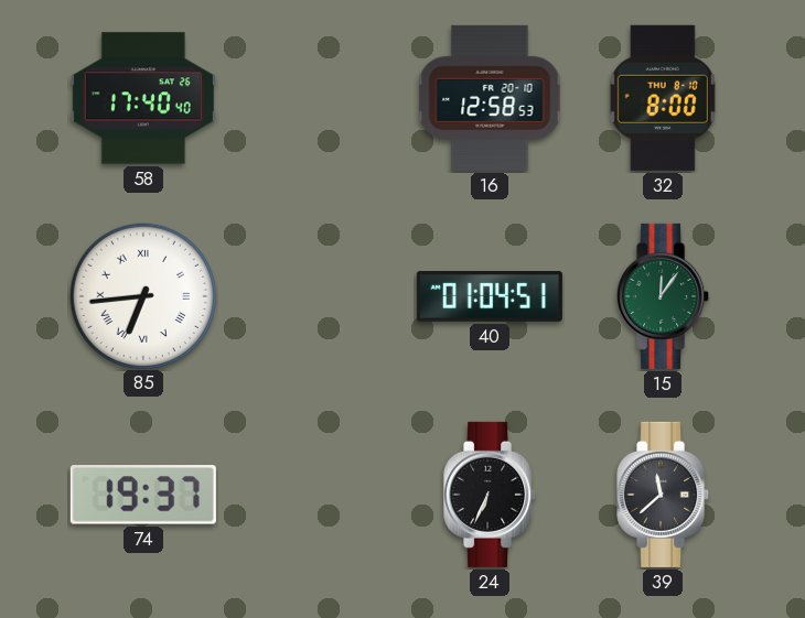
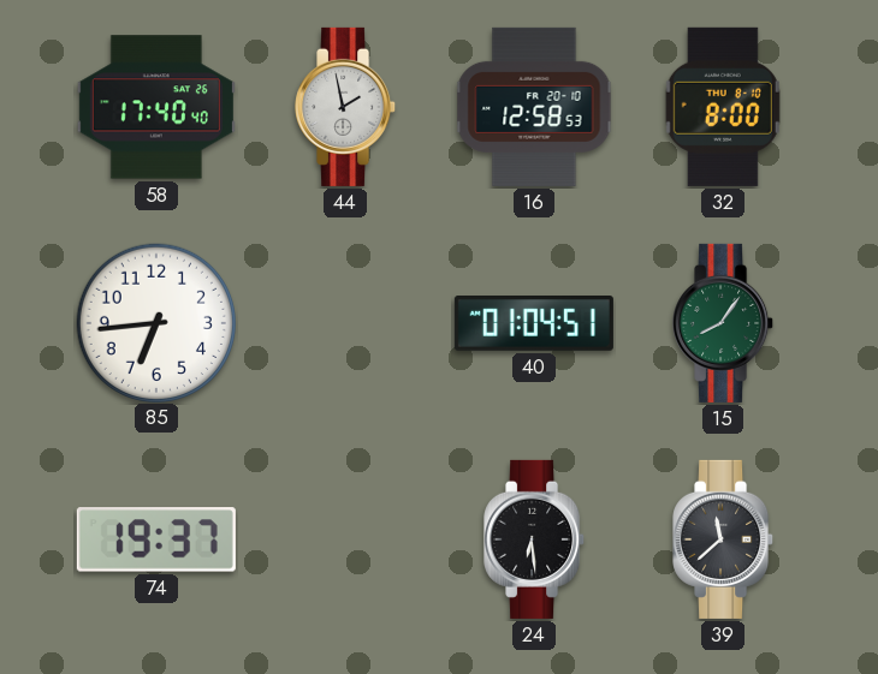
44: none -> 1:58 (346, 107)
85 numerals: Roman -> Arabic (155, 322)
15: 12:06 -> 8:06 (724, 323)
24: 6:34 -> 6:29 (535, 539)
